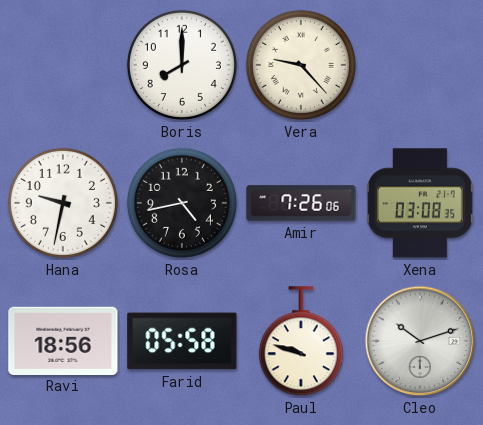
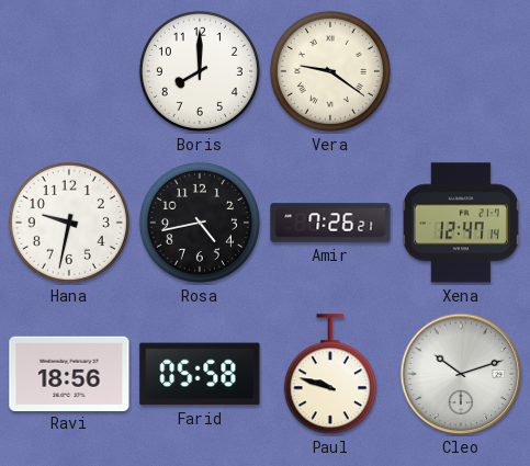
Vera: 9:23 -> 9:21 (330, 71)
Amir: 7:26:06 -> 7:26:21 (330, 223)
Xena: 03:08 -> 12:47 (461, 223)
